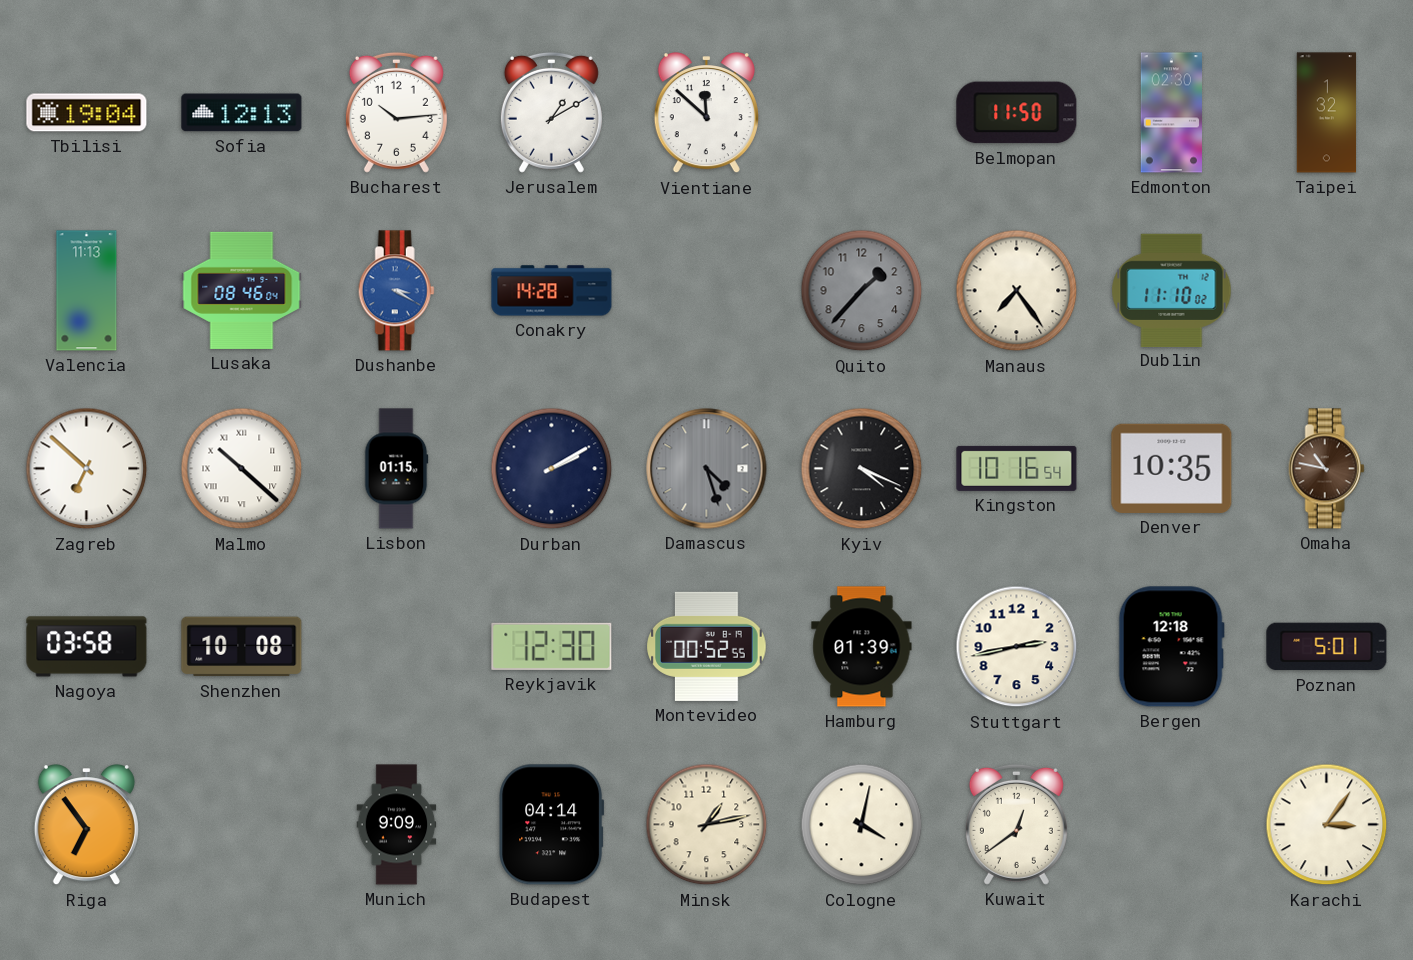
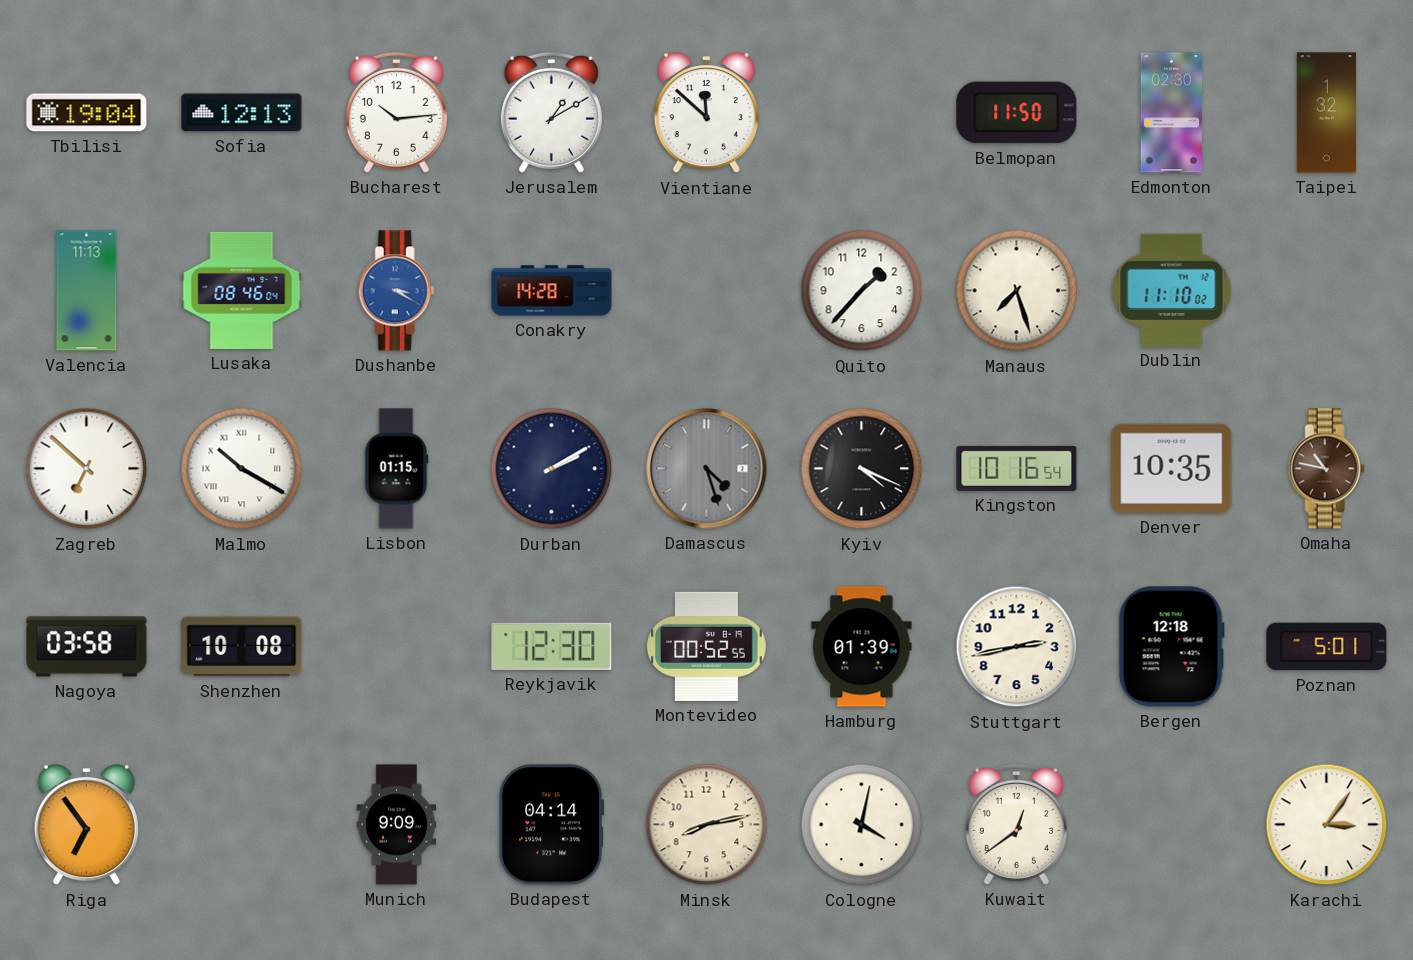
Quito dial: grey -> white (862, 291)
Manaus: 7:24 -> 7:27 (1017, 291)
Malmo: 10:22 -> 10:20 (242, 469)
Minsk: 1:13 -> 8:13 (707, 825)
